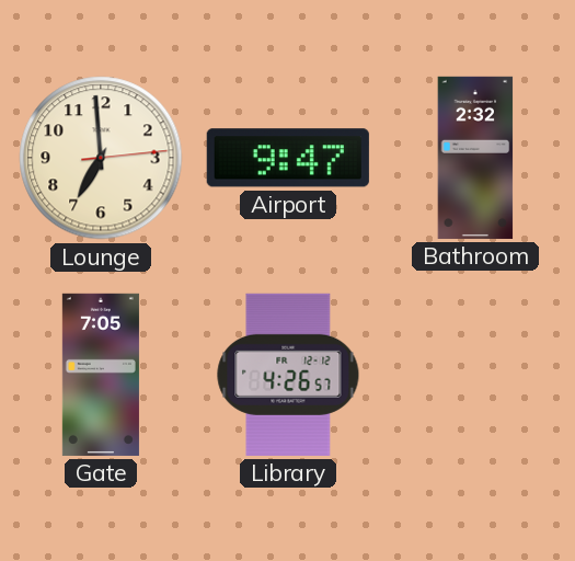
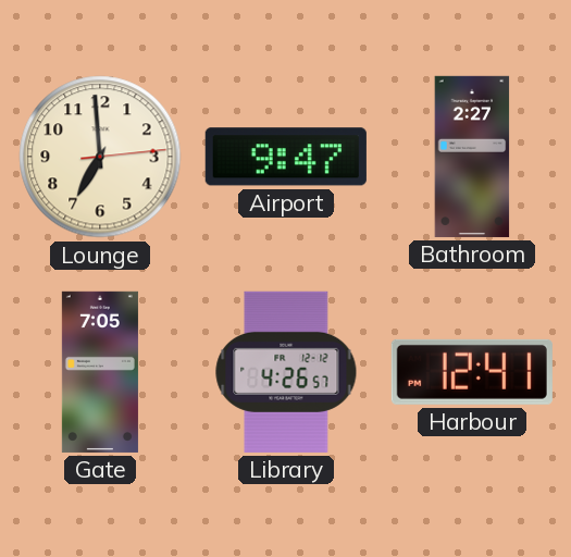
Bathroom: 2:32 -> 2:27 (472, 157)
Harbour: none -> 12:41 (472, 372)
